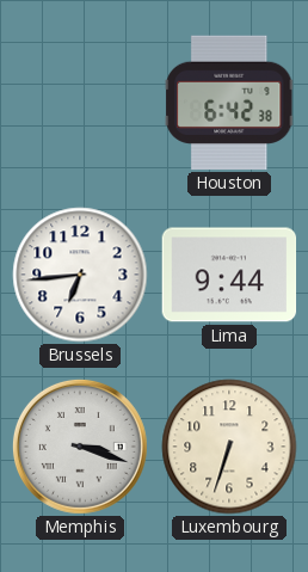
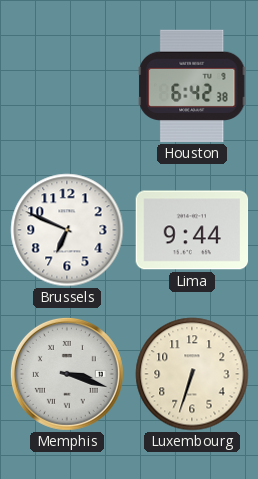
Brussels: 6:44 -> 6:49 (67, 230)
